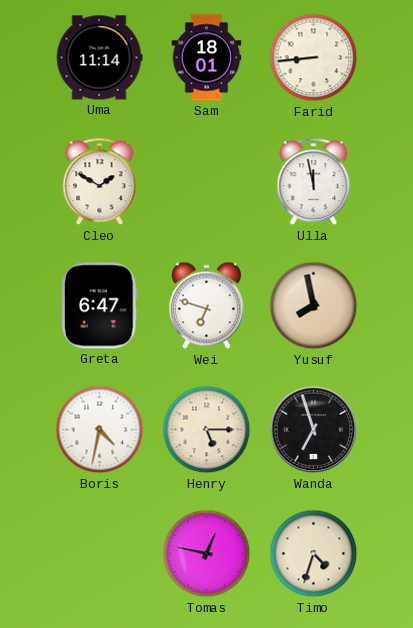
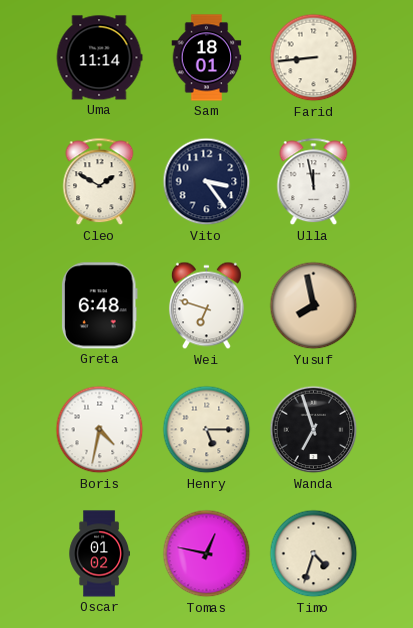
Vito: none -> 3:24 (207, 182)
Greta: 6:47 -> 6:48 (100, 306)
Oscar: none -> 01:02 (99, 554)
